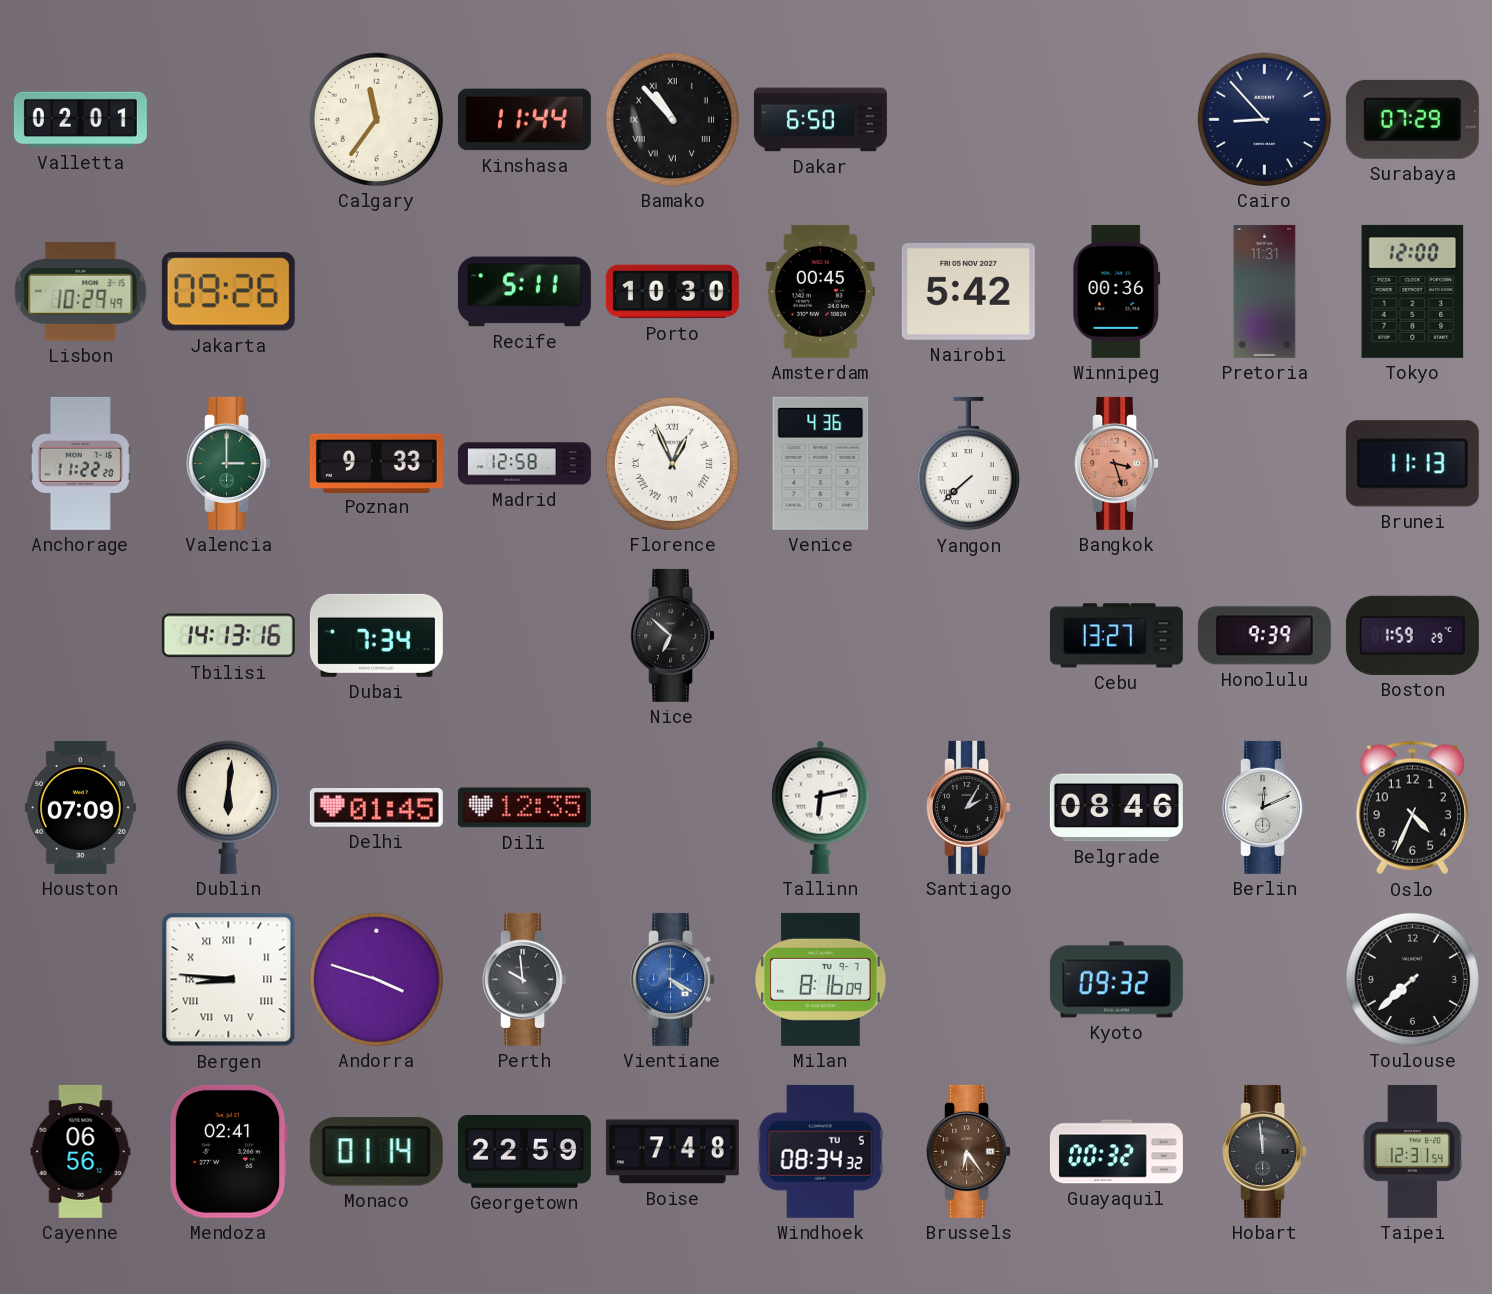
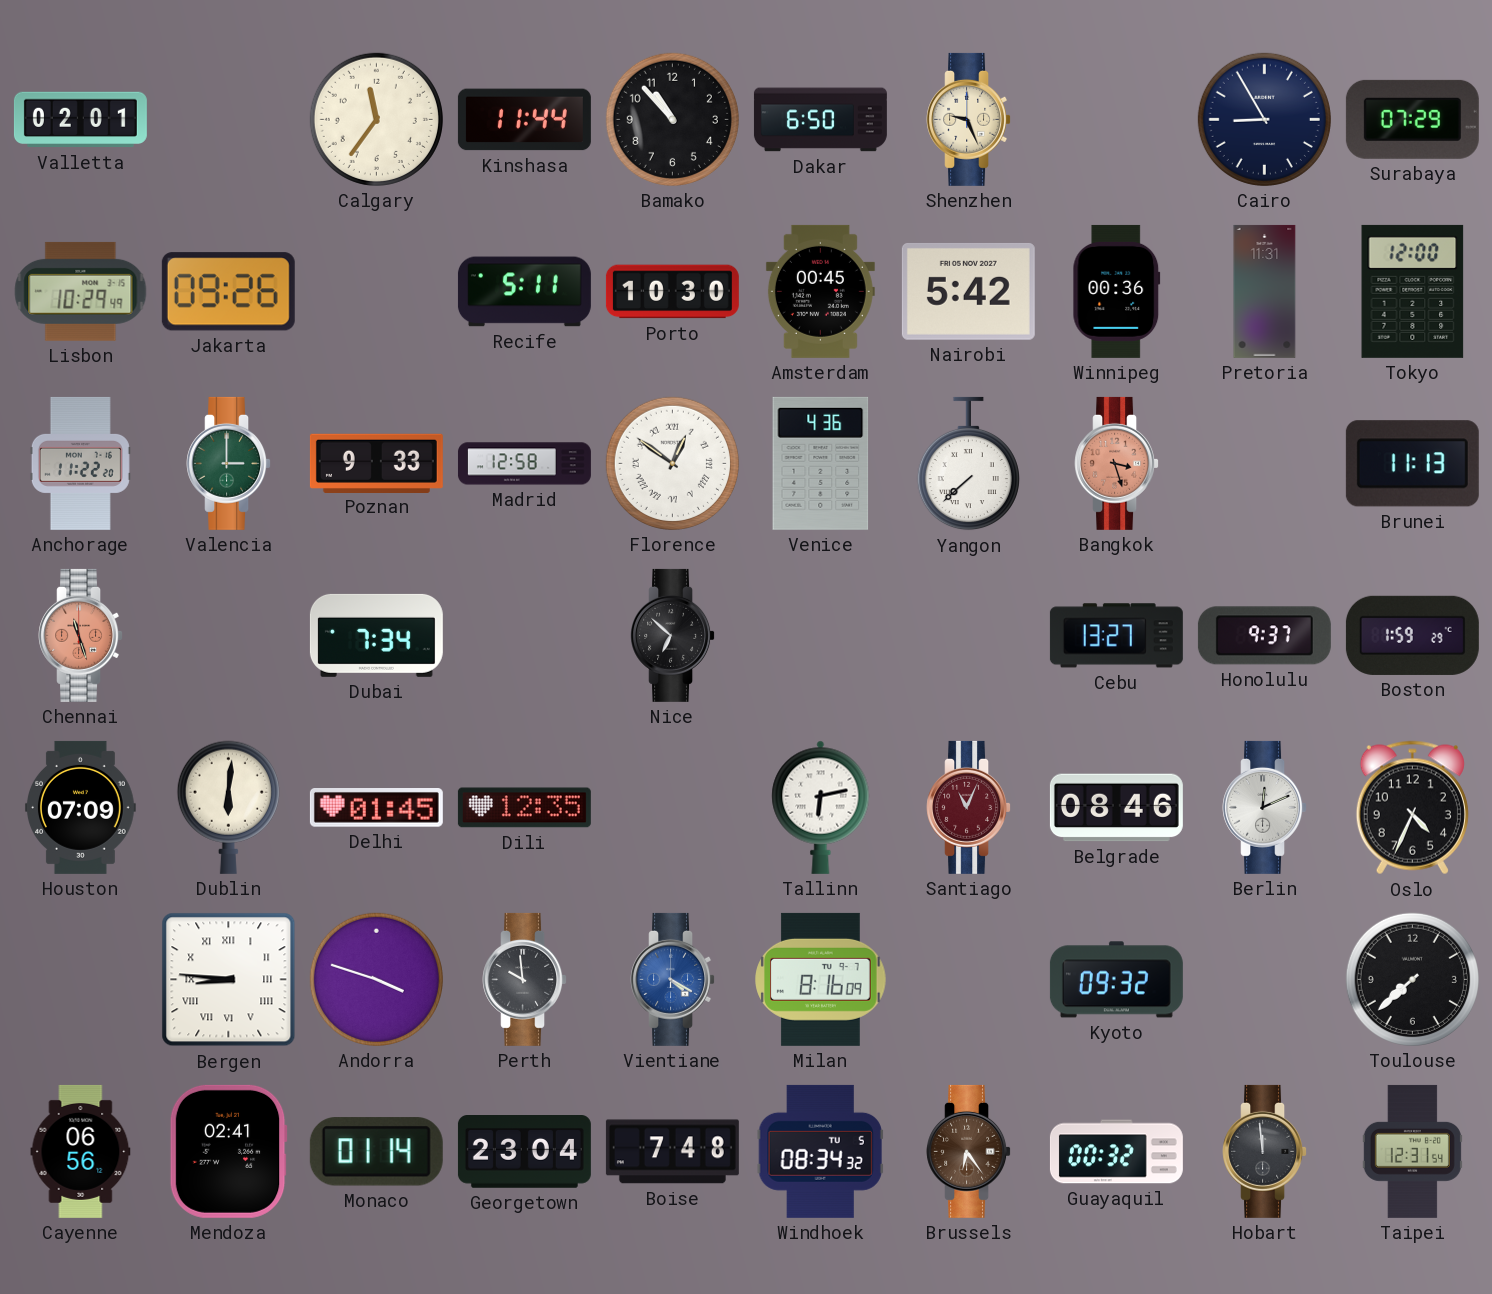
Bamako numerals: Roman -> Arabic (672, 119)
Shenzhen: none -> 9:26 (969, 119)
Cairo: 8:53 -> 8:55 (1264, 119)
Florence: 12:56 -> 12:51 (672, 463)
Chennai: none -> 11:27 (81, 635)
Tbilisi: 14:13 -> none (228, 636)
Honolulu: 9:39 -> 9:37 (1264, 636)
Santiago: 2:05 -> 11:04 (969, 807)
Santiago dial: black -> burgundy (969, 807)
Georgetown: 22:59 -> 23:04 (524, 1152)
